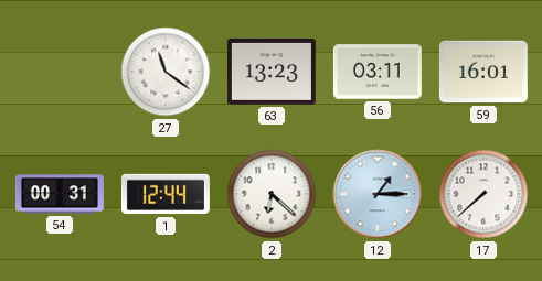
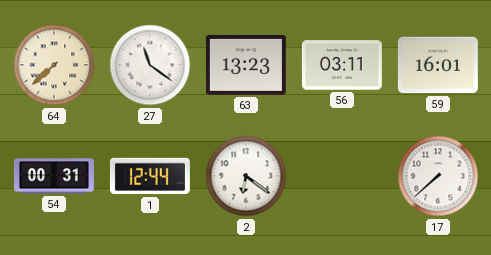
64: none -> 7:38 (54, 65)
2: 6:22 -> 6:21 (246, 176)
12: 1:15 -> none (378, 194)
